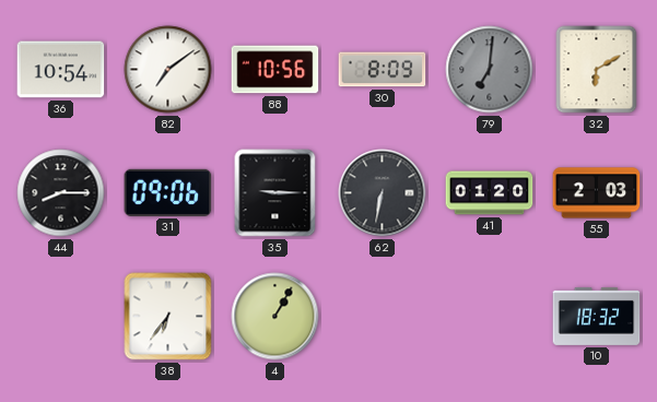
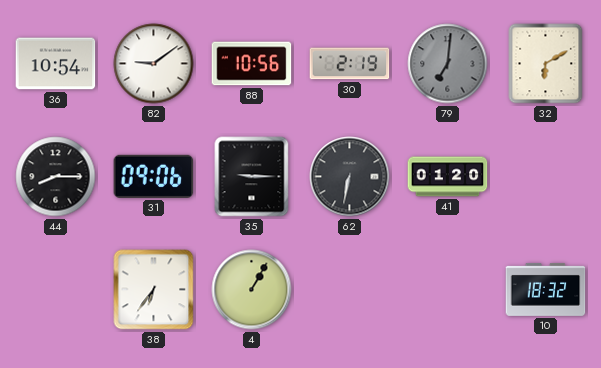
82: 7:09 -> 9:09 (154, 64)
30: 8:09 -> 2:19 (350, 64)
55: 2:03 -> none (597, 193)
